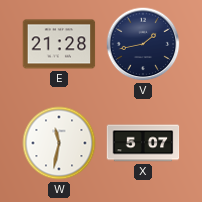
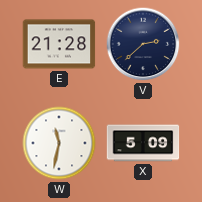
V: 1:43 -> 2:38 (143, 44)
X: 5:07 -> 5:09 (143, 143)
